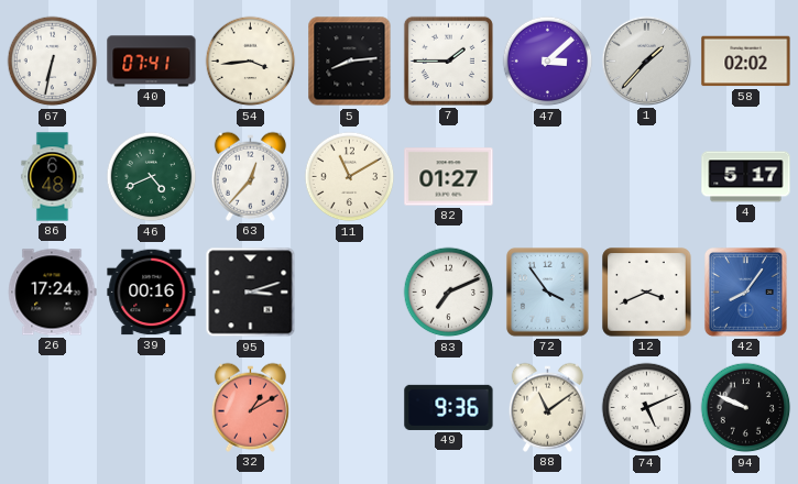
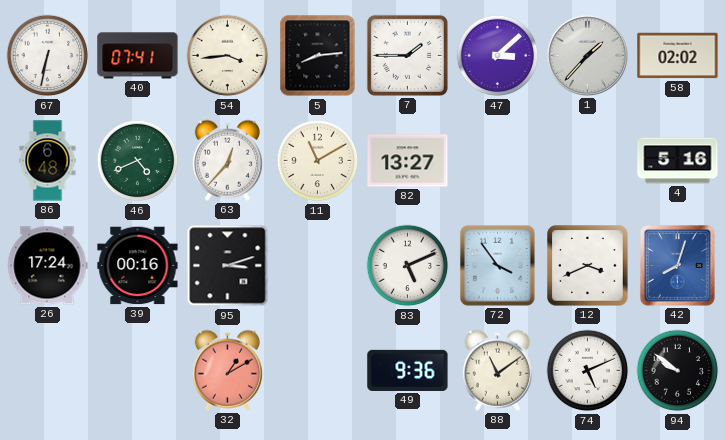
82: 01:27 -> 13:27 (408, 161)
4: 5:17 -> 5:16 (678, 161)
83: 7:11 -> 5:11 (408, 266)
42: 8:06 -> 8:03 (677, 266)
94: 9:49 -> 9:51 (678, 371)
